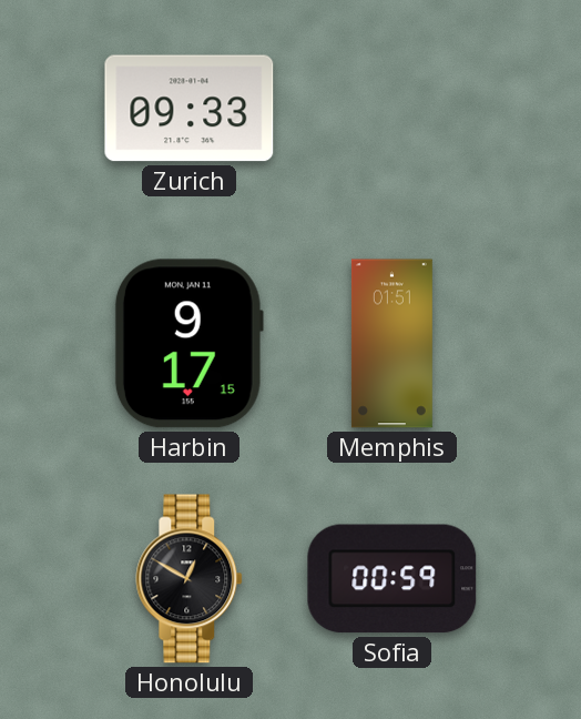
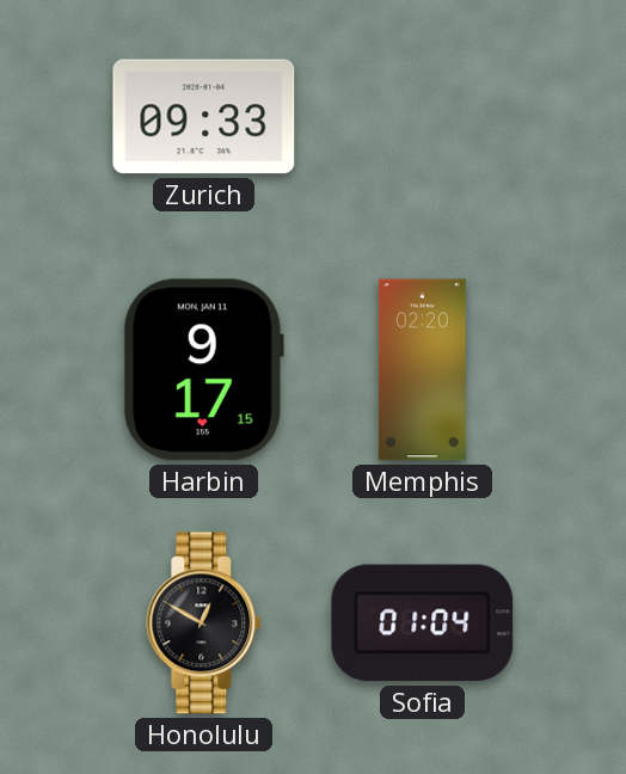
Memphis: 01:51 -> 02:20 (422, 370)
Sofia: 00:59 -> 01:04 (423, 623)
